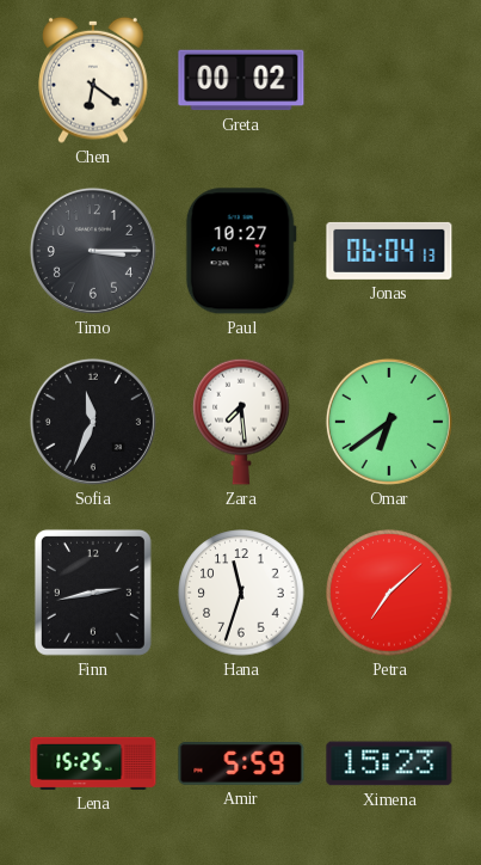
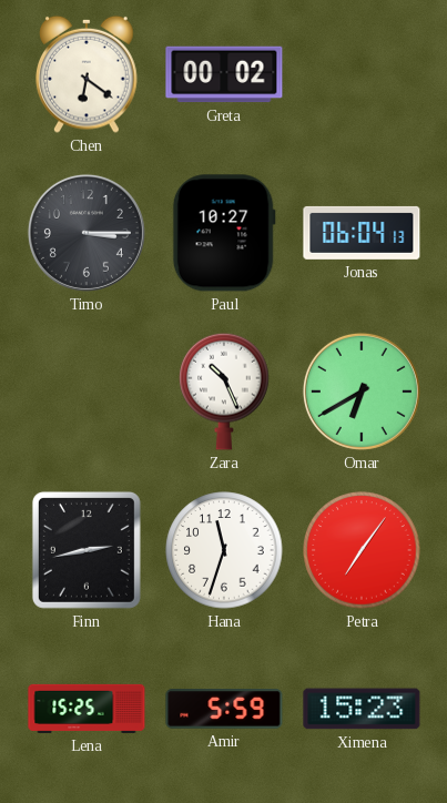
Sofia: 11:34 -> none (93, 422)
Zara: 7:29 -> 10:26 (224, 392)
Omar: 6:39 -> 6:40 (362, 392)
Petra: 7:08 -> 7:06 (362, 550)
